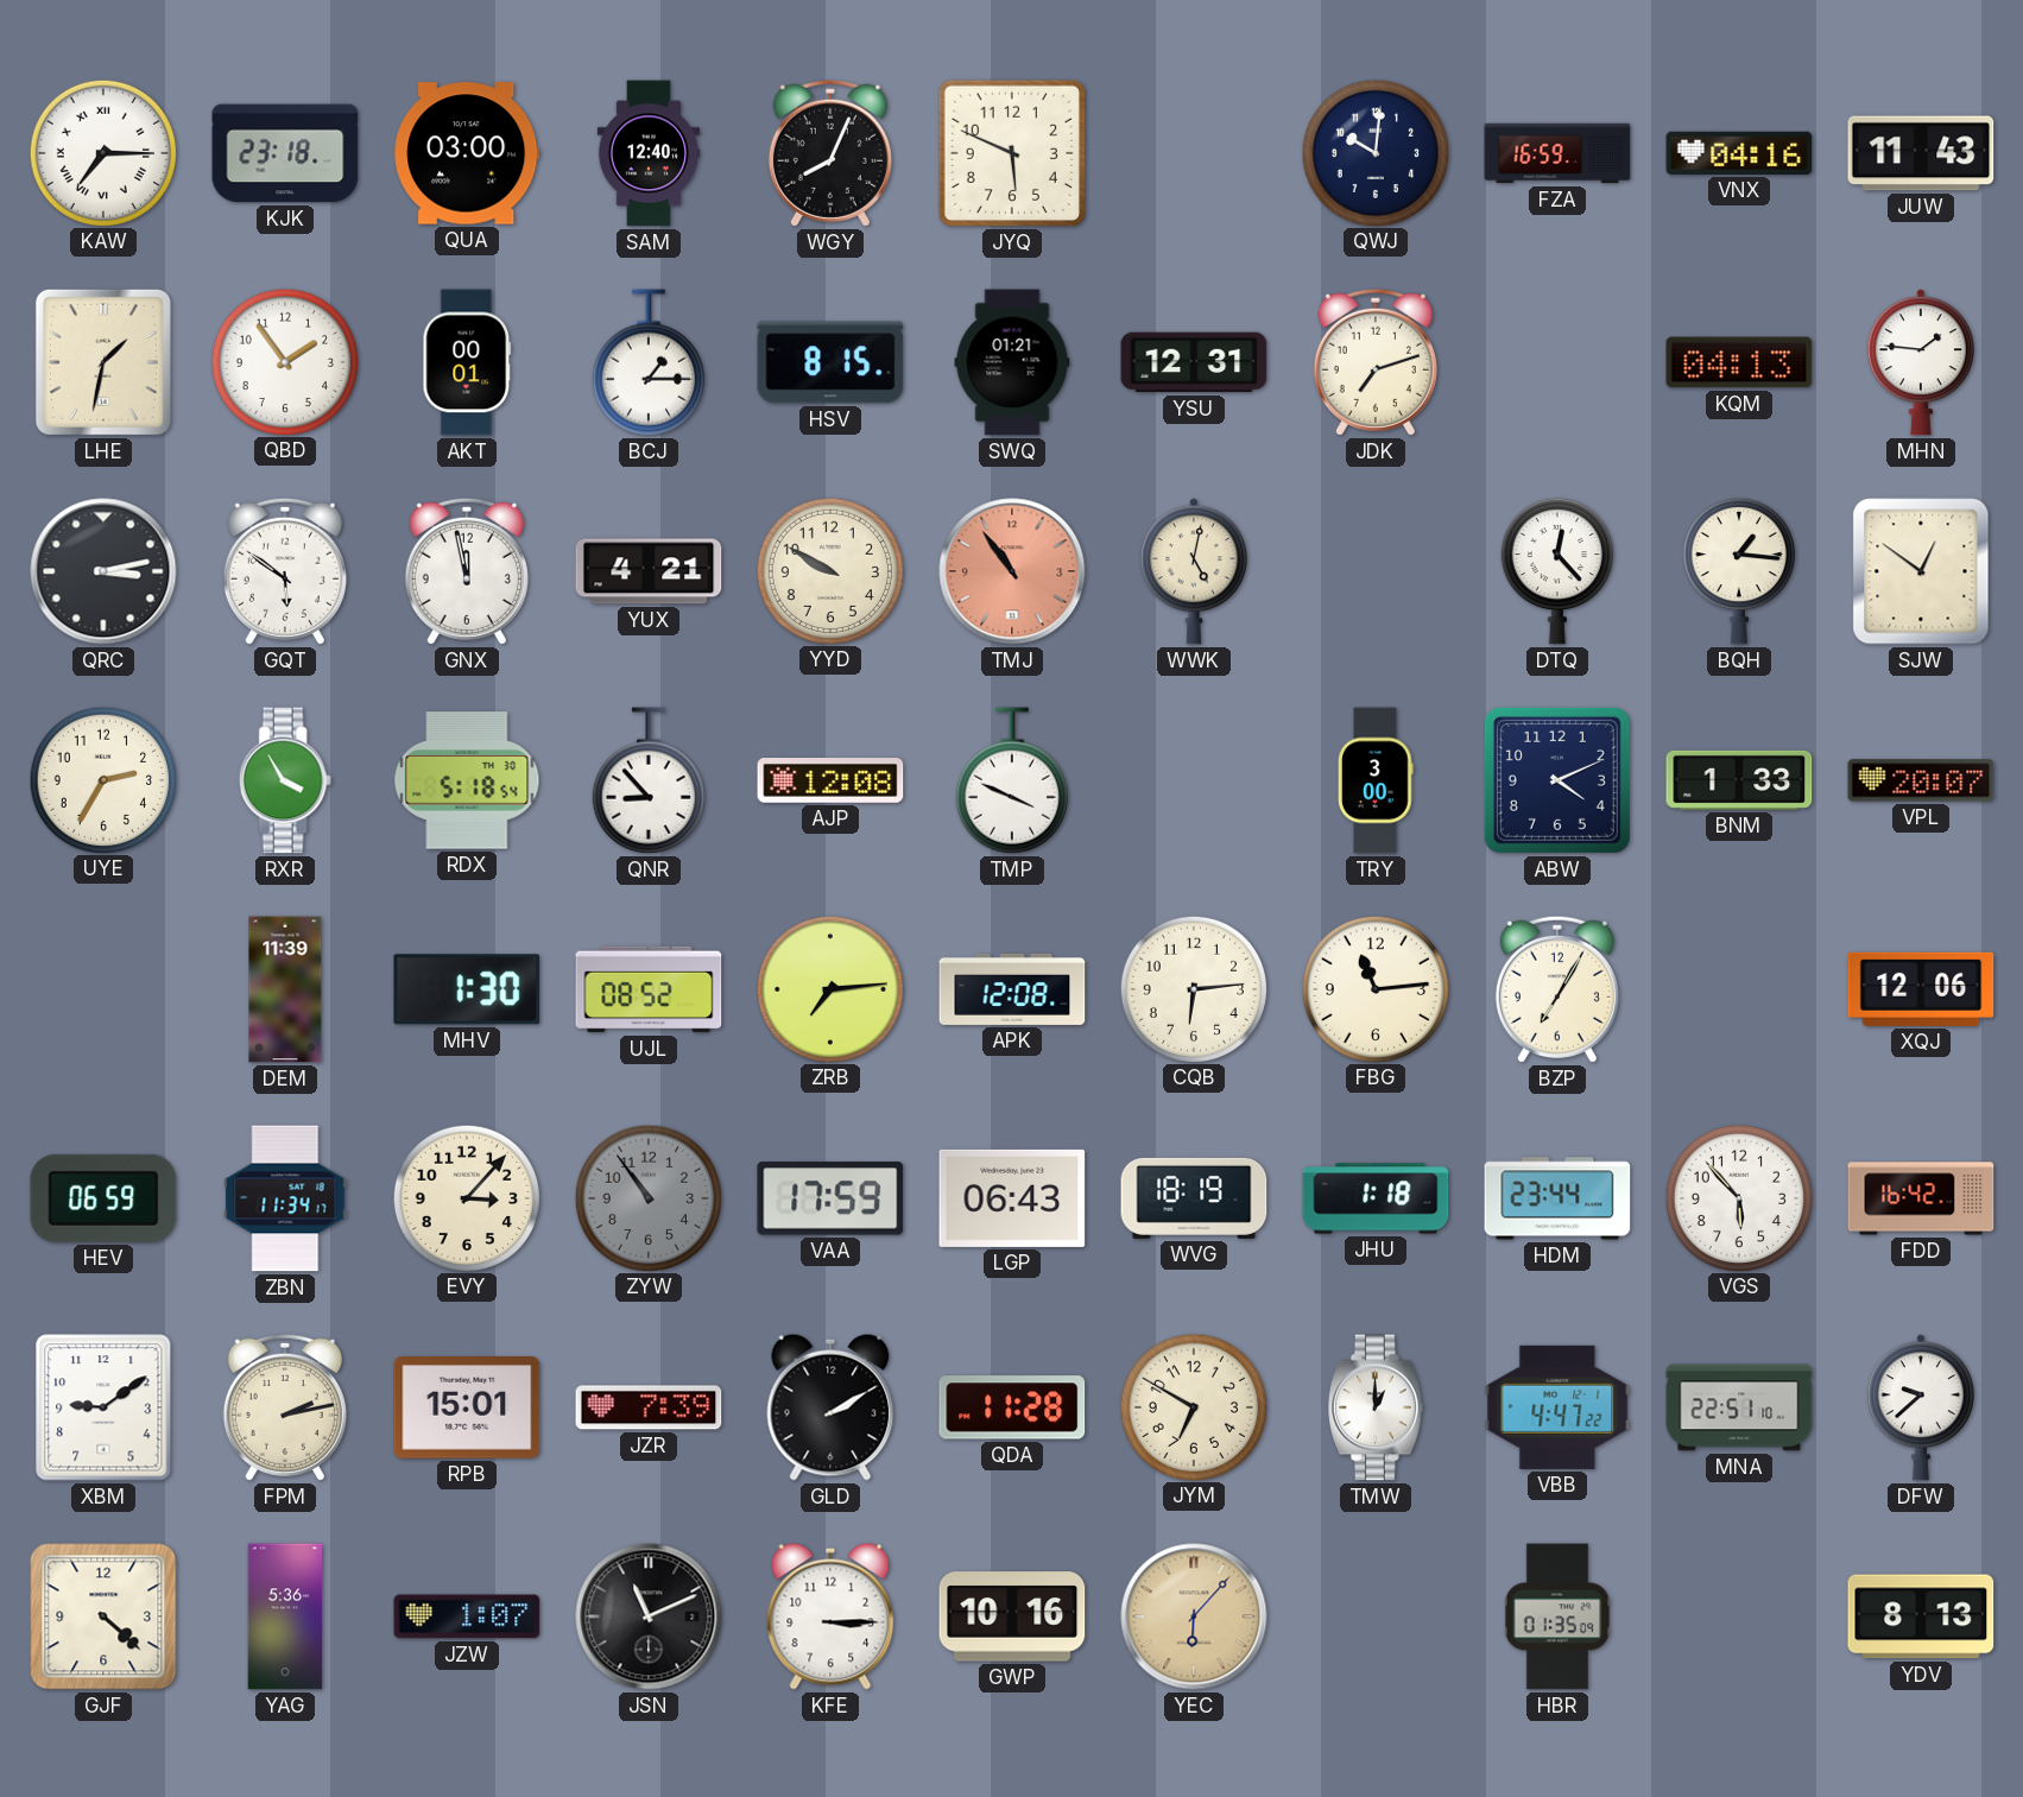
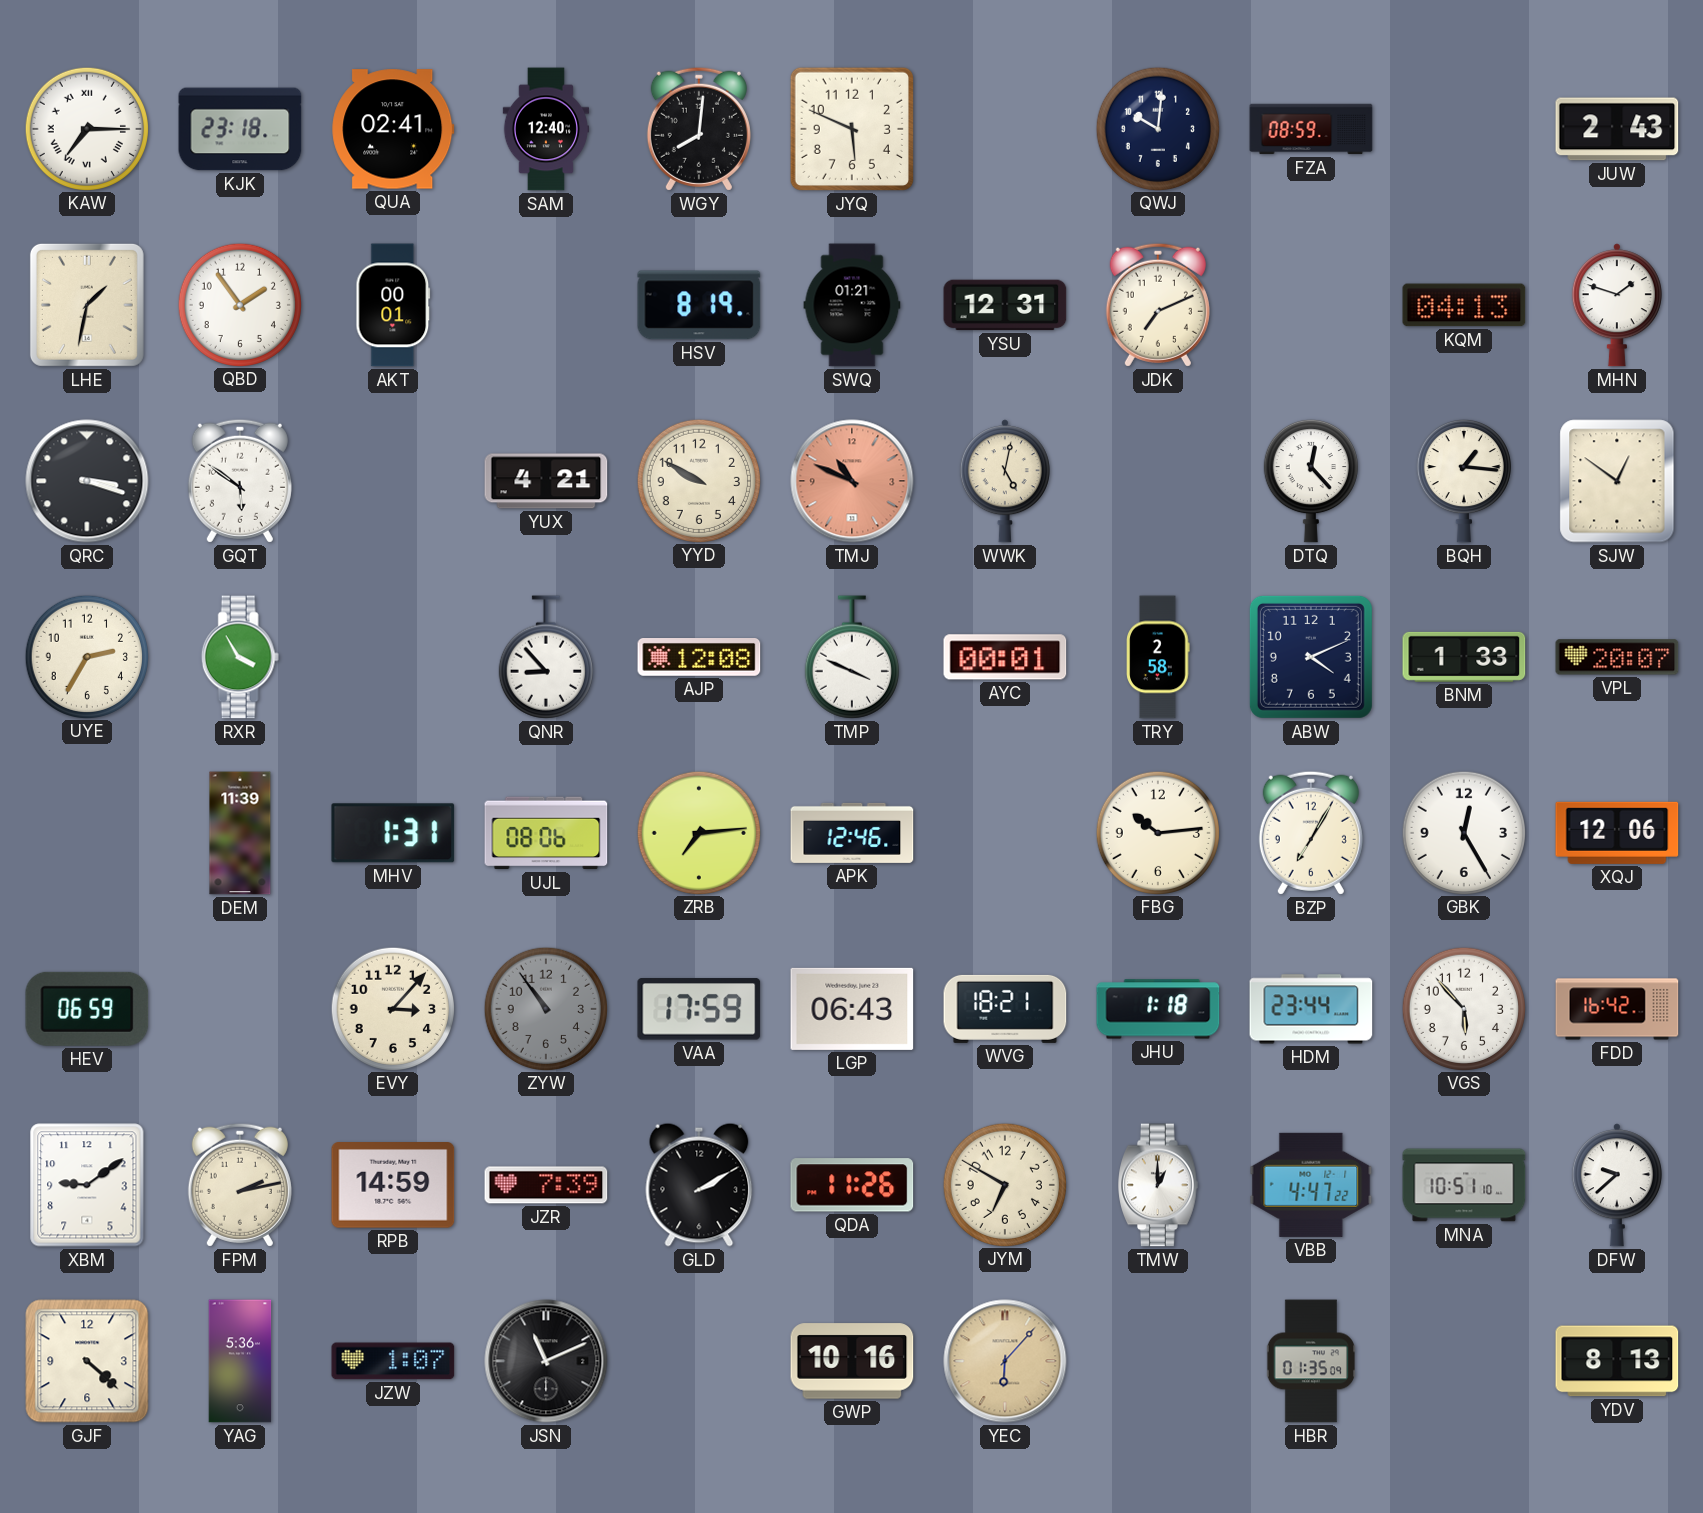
QUA: 03:00 -> 02:41 (393, 129)
WGY: 8:04 -> 8:01 (699, 129)
FZA: 16:59 -> 08:59 (1311, 129)
VNX: 04:16 -> none (1739, 153)
JUW: 11:43 -> 2:43 (1617, 129)
BCJ: 1:15 -> none (649, 362)
HSV: 8:15 -> 8:19 (699, 305)
JDK: 7:12 -> 7:11 (1158, 305)
MHN: 1:46 -> 1:48 (1617, 305)
QRC: 3:13 -> 3:18 (87, 481)
GNX: 11:58 -> none (467, 571)
TMJ: 10:54 -> 10:49 (852, 481)
RDX: 5:18 -> none (467, 780)
AYC: none -> 00:01 (1005, 657)
TRY: 3:00 -> 2:58 (1158, 657)
MHV: 1:30 -> 1:31 (393, 833)
UJL: 08:52 -> 08:06 (546, 833)
APK: 12:08 -> 12:46 (852, 833)
CQB: 6:14 -> none (1193, 988)
FBG: 11:14 -> 10:14 (1157, 832)
GBK: none -> 12:25 (1463, 832)
ZBN: 11:34 -> none (285, 1198)
WVG: 18:19 -> 18:21 (1005, 1009)
RPB: 15:01 -> 14:59 (393, 1185)
QDA: 11:28 -> 11:26 (852, 1185)
MNA: 22:51 -> 10:51 (1464, 1185)
KFE: 3:15 -> none (830, 1616)
